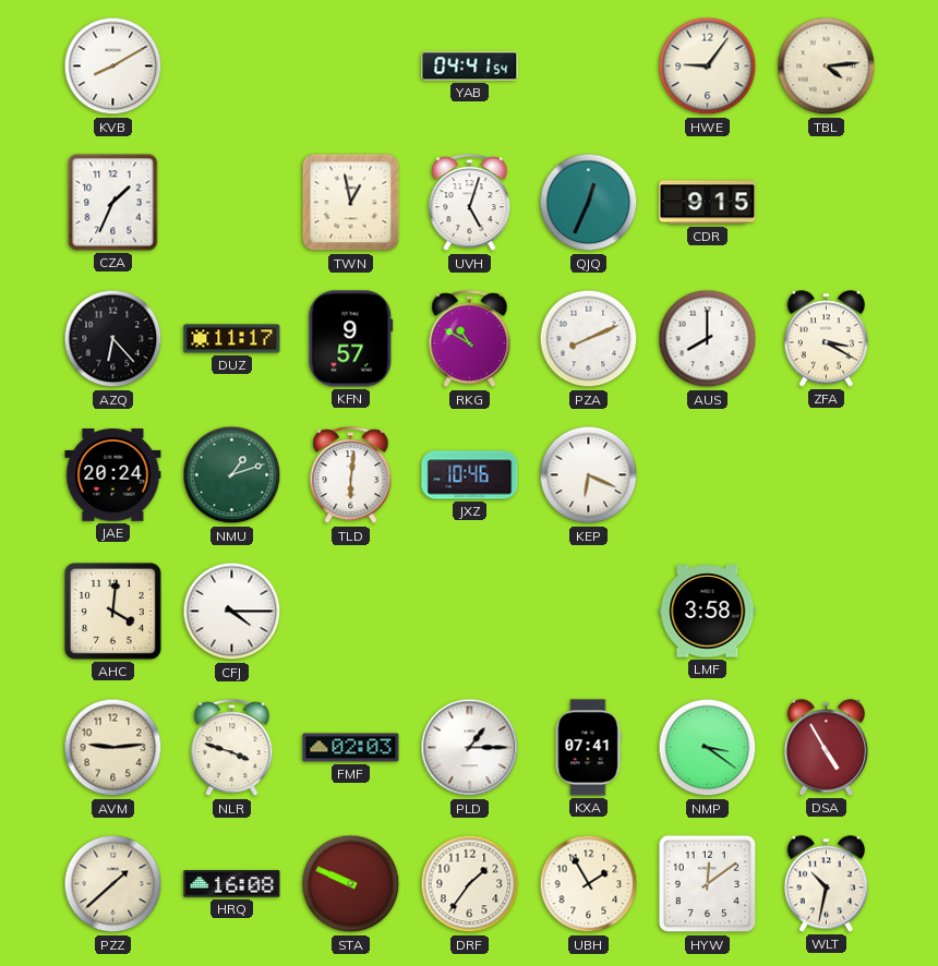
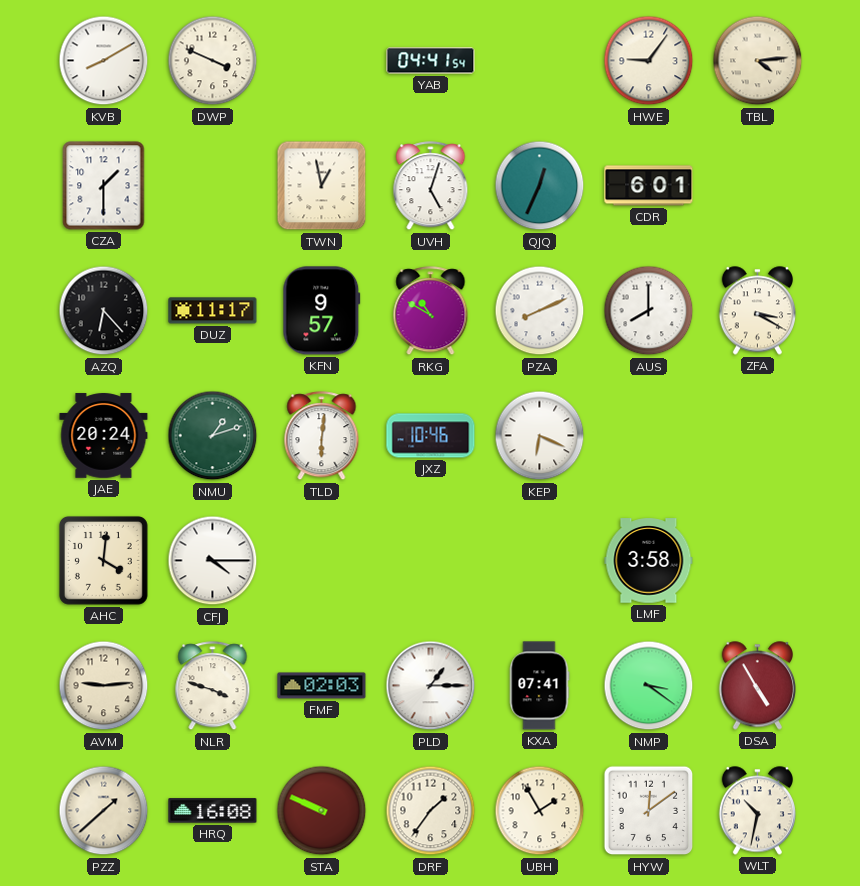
DWP: none -> 3:49 (213, 61)
CZA: 1:34 -> 1:30 (104, 186)
CDR: 9:15 -> 6:01 (649, 186)
